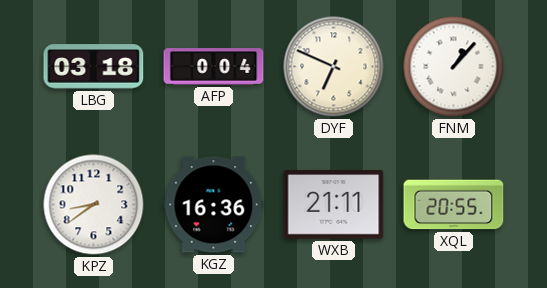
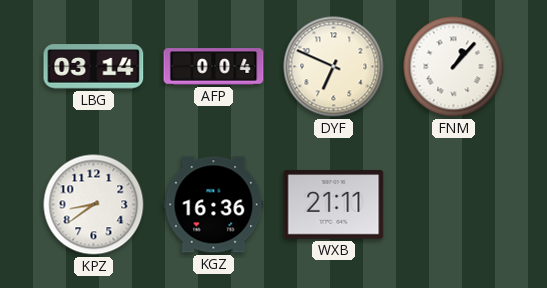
LBG: 03:18 -> 03:14 (94, 67)
XQL: 20:55 -> none (454, 205)
